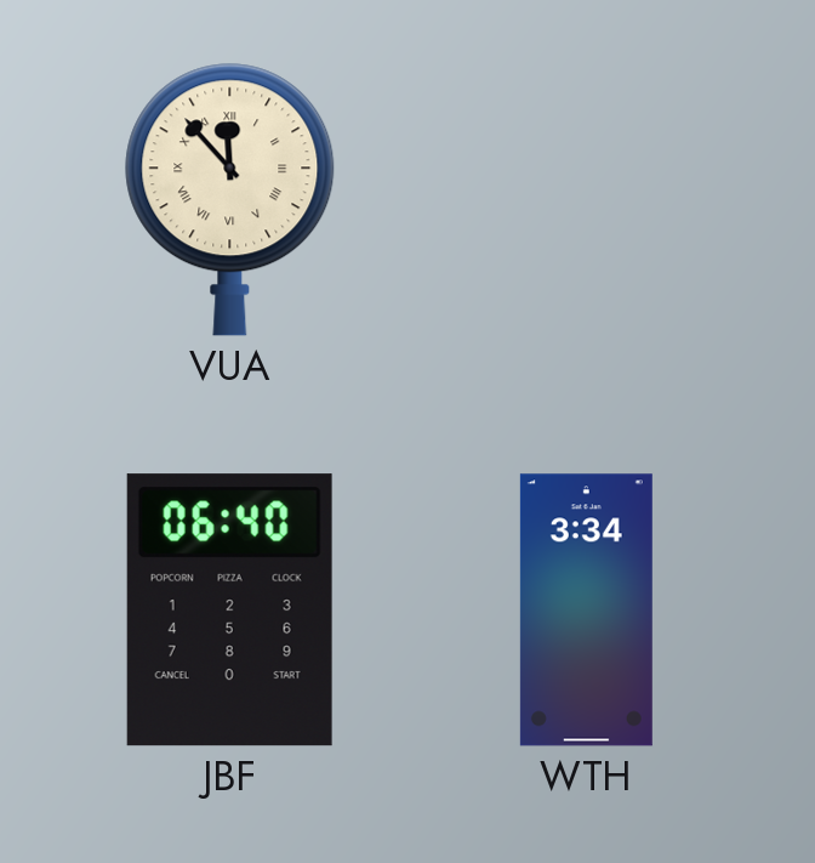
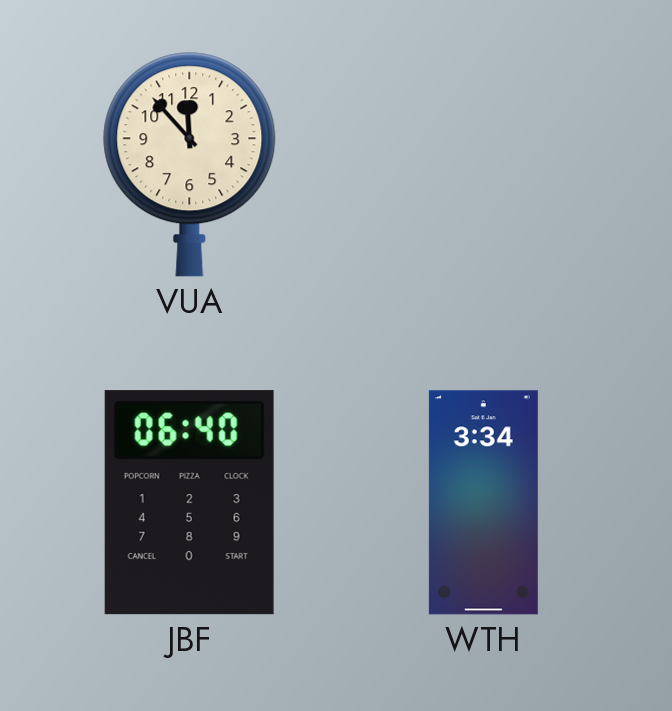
VUA numerals: Roman -> Arabic (190, 164)
